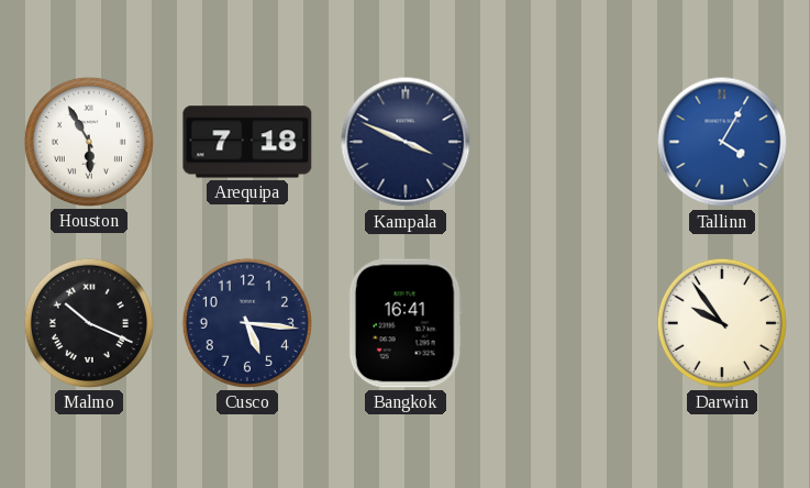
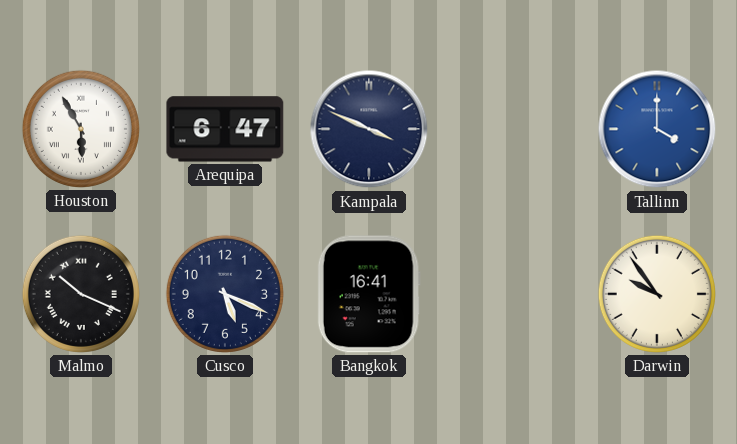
Arequipa: 7:18 -> 6:47 (225, 129)
Tallinn: 4:05 -> 4:00 (657, 129)
Cusco: 5:16 -> 5:19 (225, 294)
